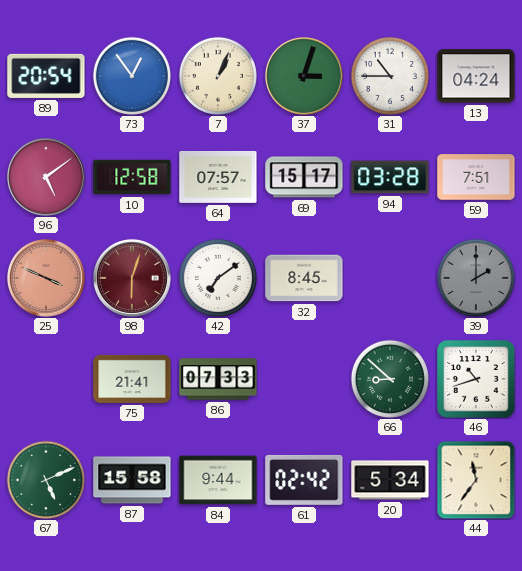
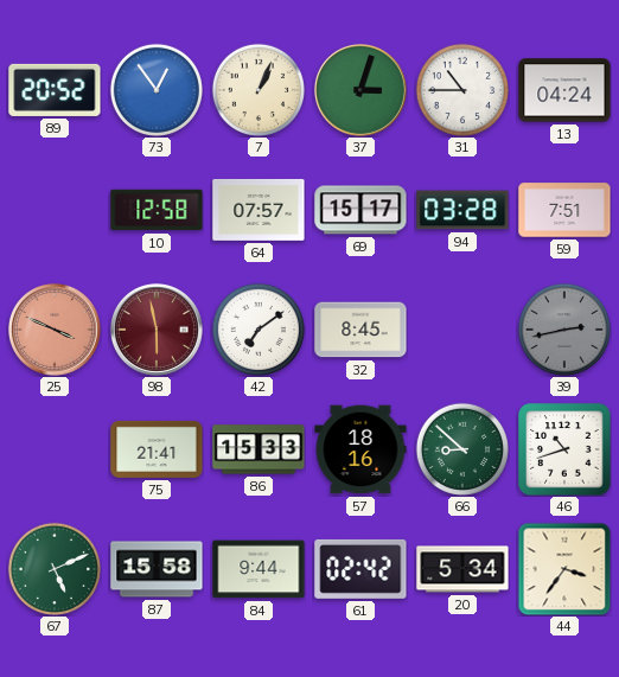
89: 20:54 -> 20:52 (55, 90)
96: 5:09 -> none (46, 177)
98: 6:03 -> 5:58 (157, 330)
39: 2:00 -> 2:43 (563, 328)
86: 07:33 -> 15:33 (259, 449)
57: none -> 18:16 (360, 449)
44: 11:36 -> 3:36 (564, 569)
